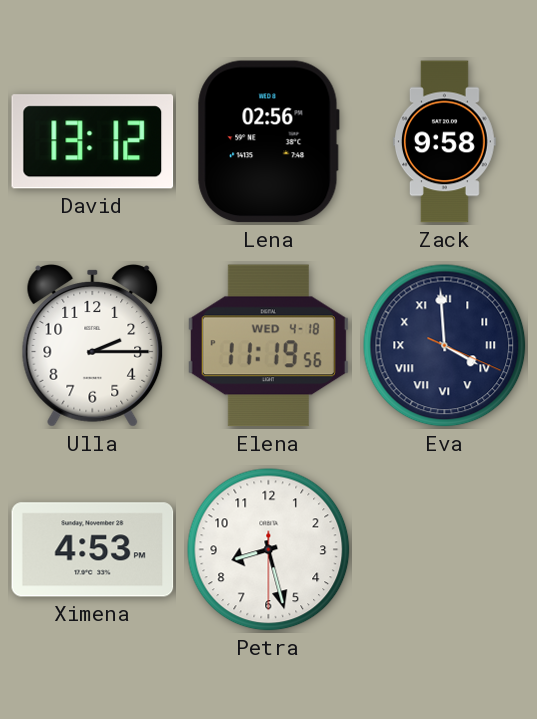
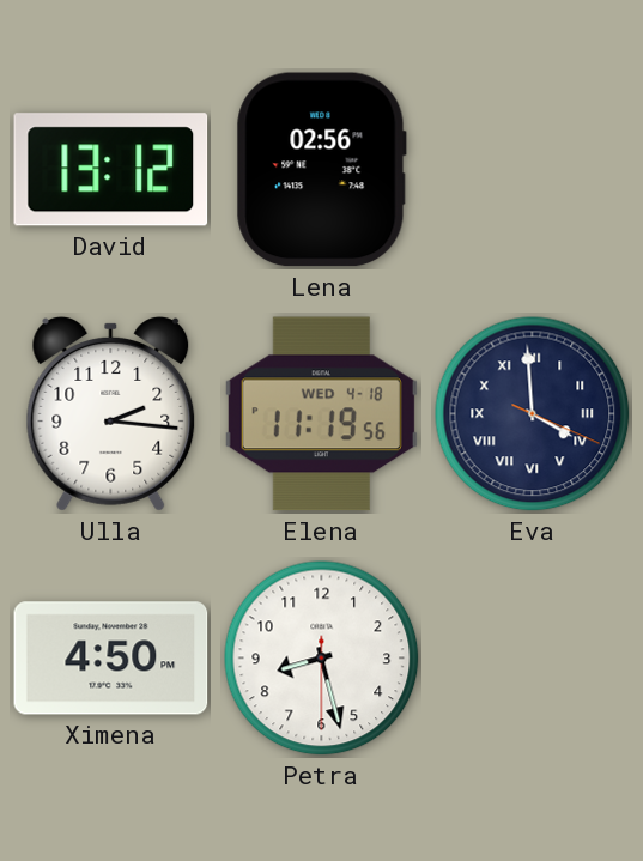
Zack: 9:58 -> none (445, 142)
Ulla: 2:15 -> 2:16 (111, 414)
Ximena: 4:53 -> 4:50 (111, 659)
